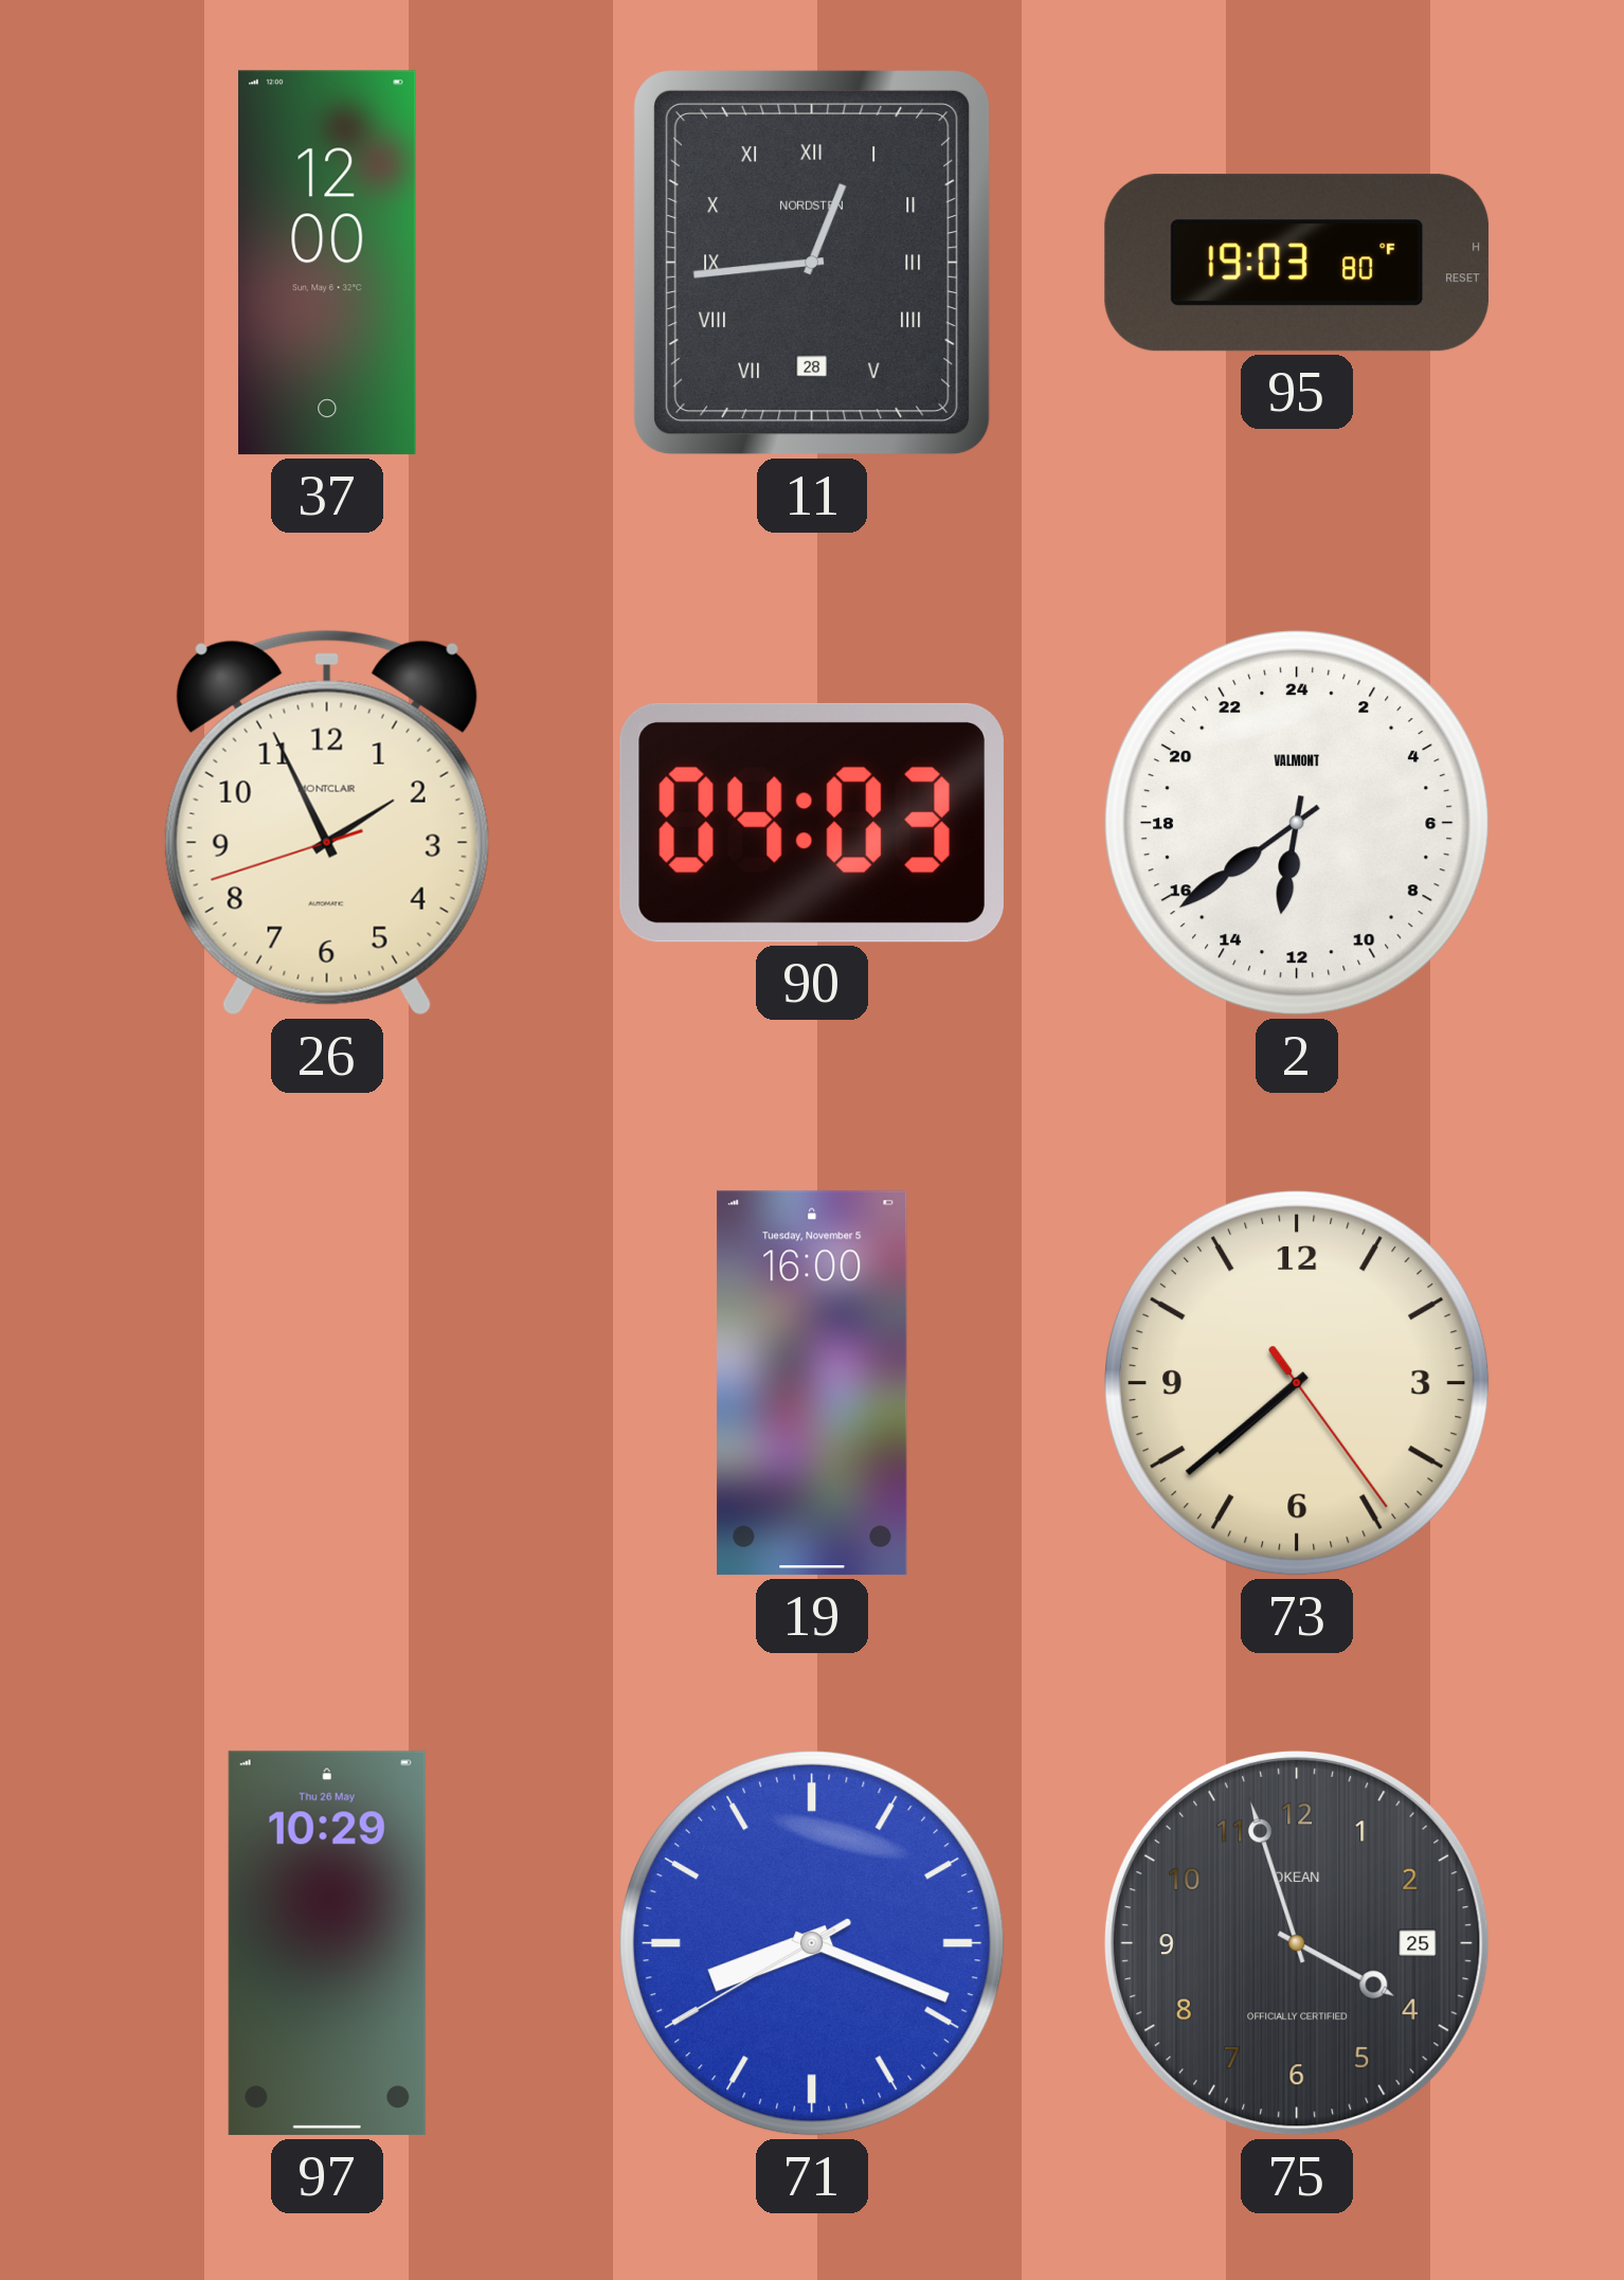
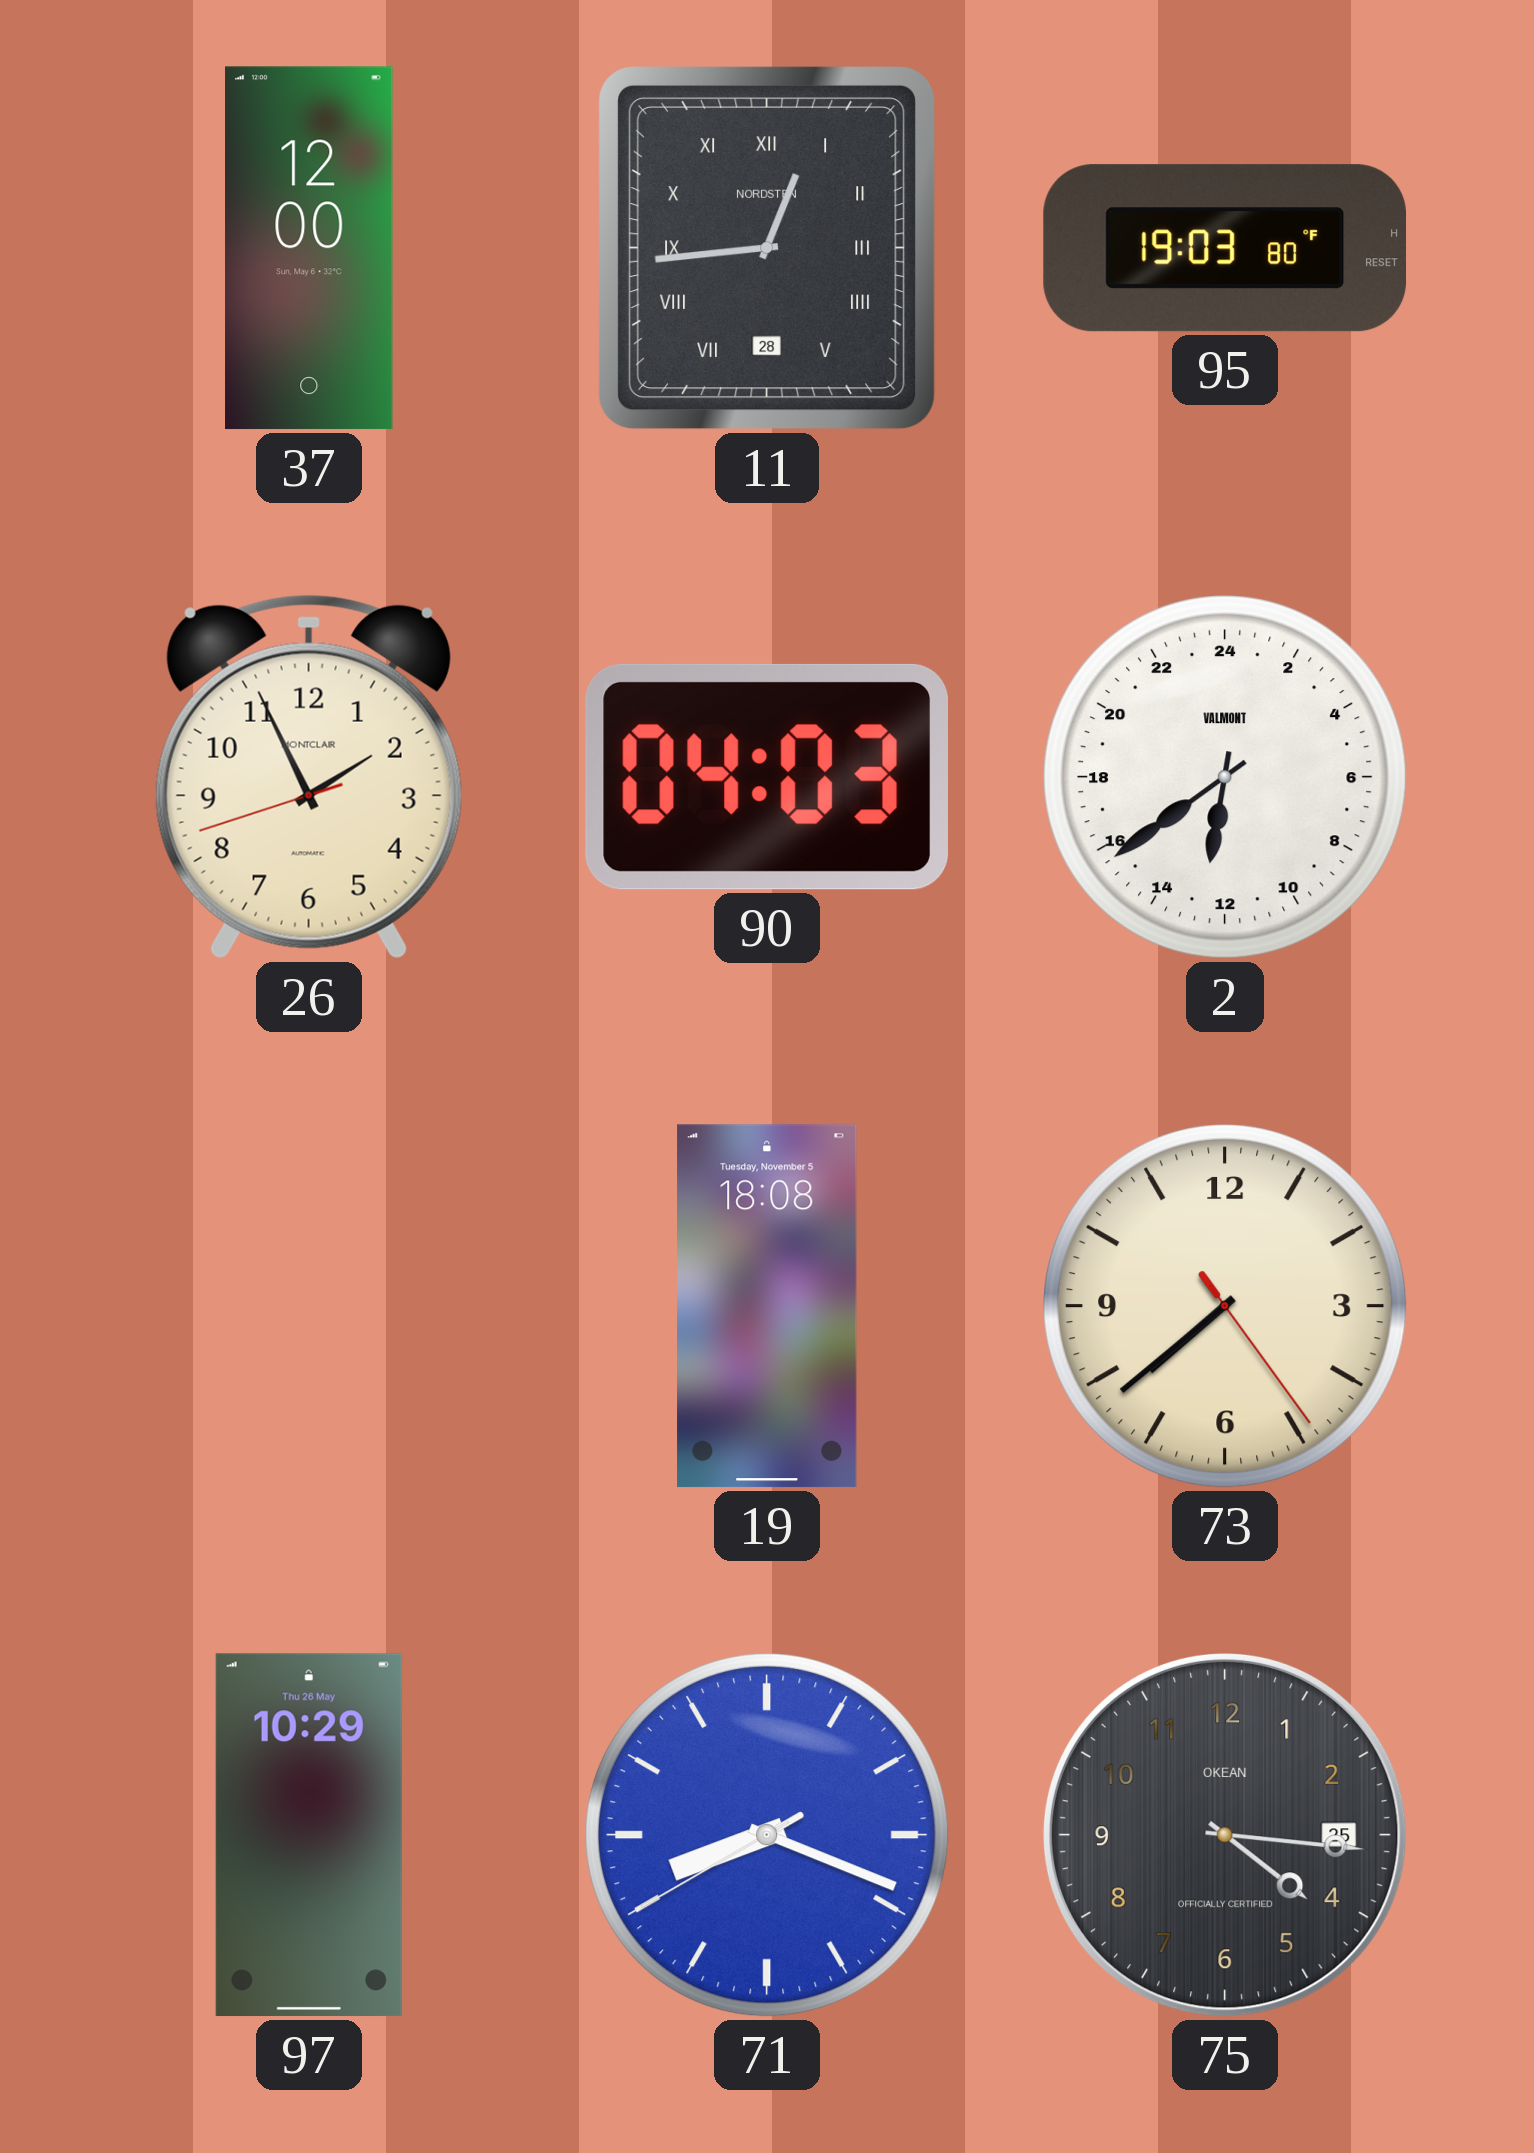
19: 16:00 -> 18:08 (767, 1306)
75: 3:57 -> 4:16 (1225, 1835)
